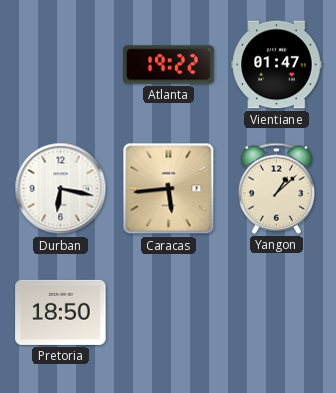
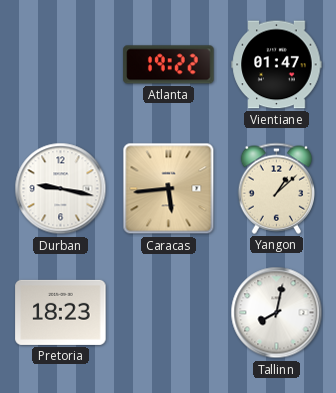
Durban: 6:17 -> 9:17 (61, 189)
Pretoria: 18:50 -> 18:23 (61, 312)
Tallinn: none -> 8:02 (277, 313)
